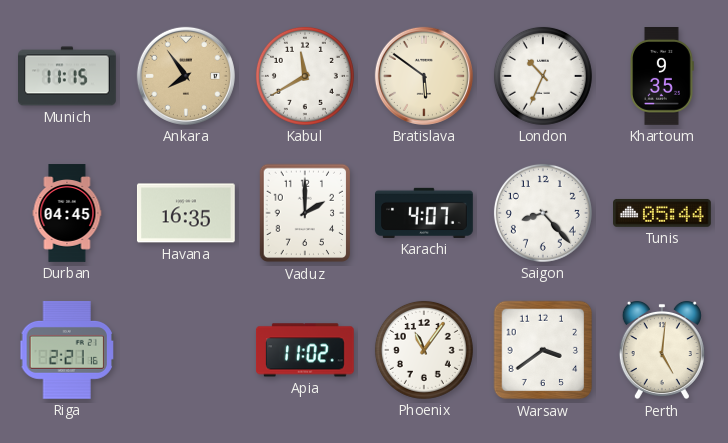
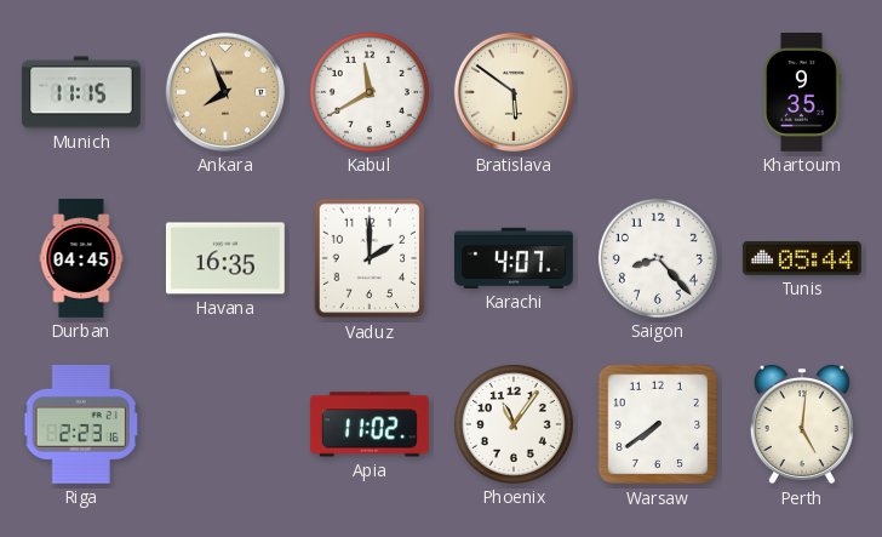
Ankara: 7:54 -> 7:56 (225, 92)
London: 10:34 -> none (543, 76)
Riga: 2:21 -> 2:23 (81, 424)
Warsaw: 3:39 -> 7:39 (658, 424)
